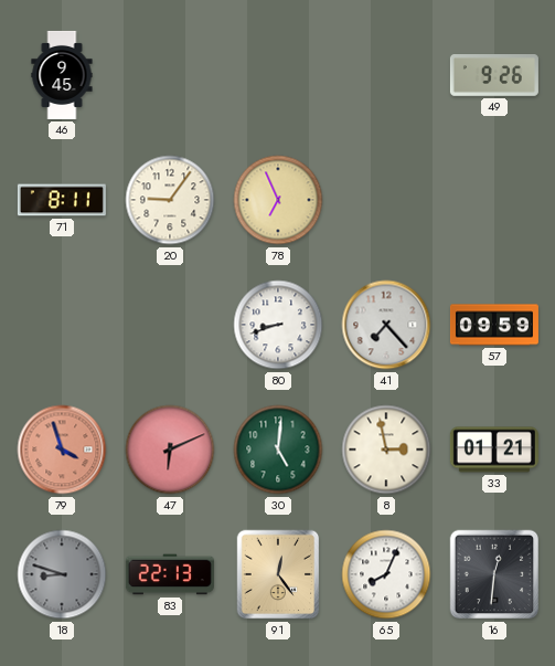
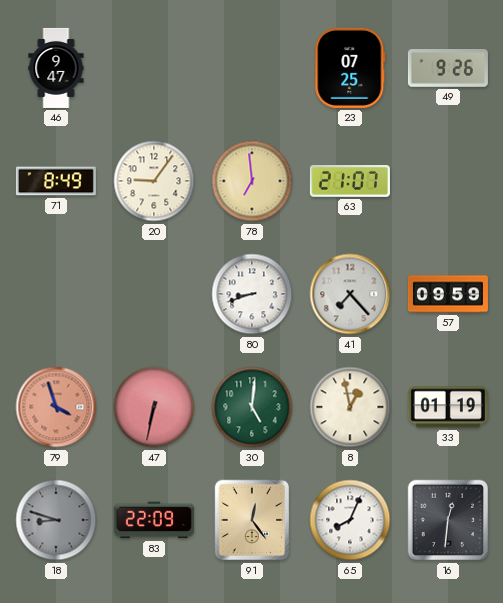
46: 9:45 -> 9:47 (56, 68)
23: none -> 07:25 (350, 68)
71: 8:11 -> 8:49 (56, 181)
78: 6:56 -> 6:59 (252, 181)
63: none -> 21:07 (350, 182)
47: 6:11 -> 6:32 (154, 407)
8: 2:58 -> 12:58 (350, 407)
33: 01:21 -> 01:19 (448, 407)
83: 22:13 -> 22:09 (154, 520)
